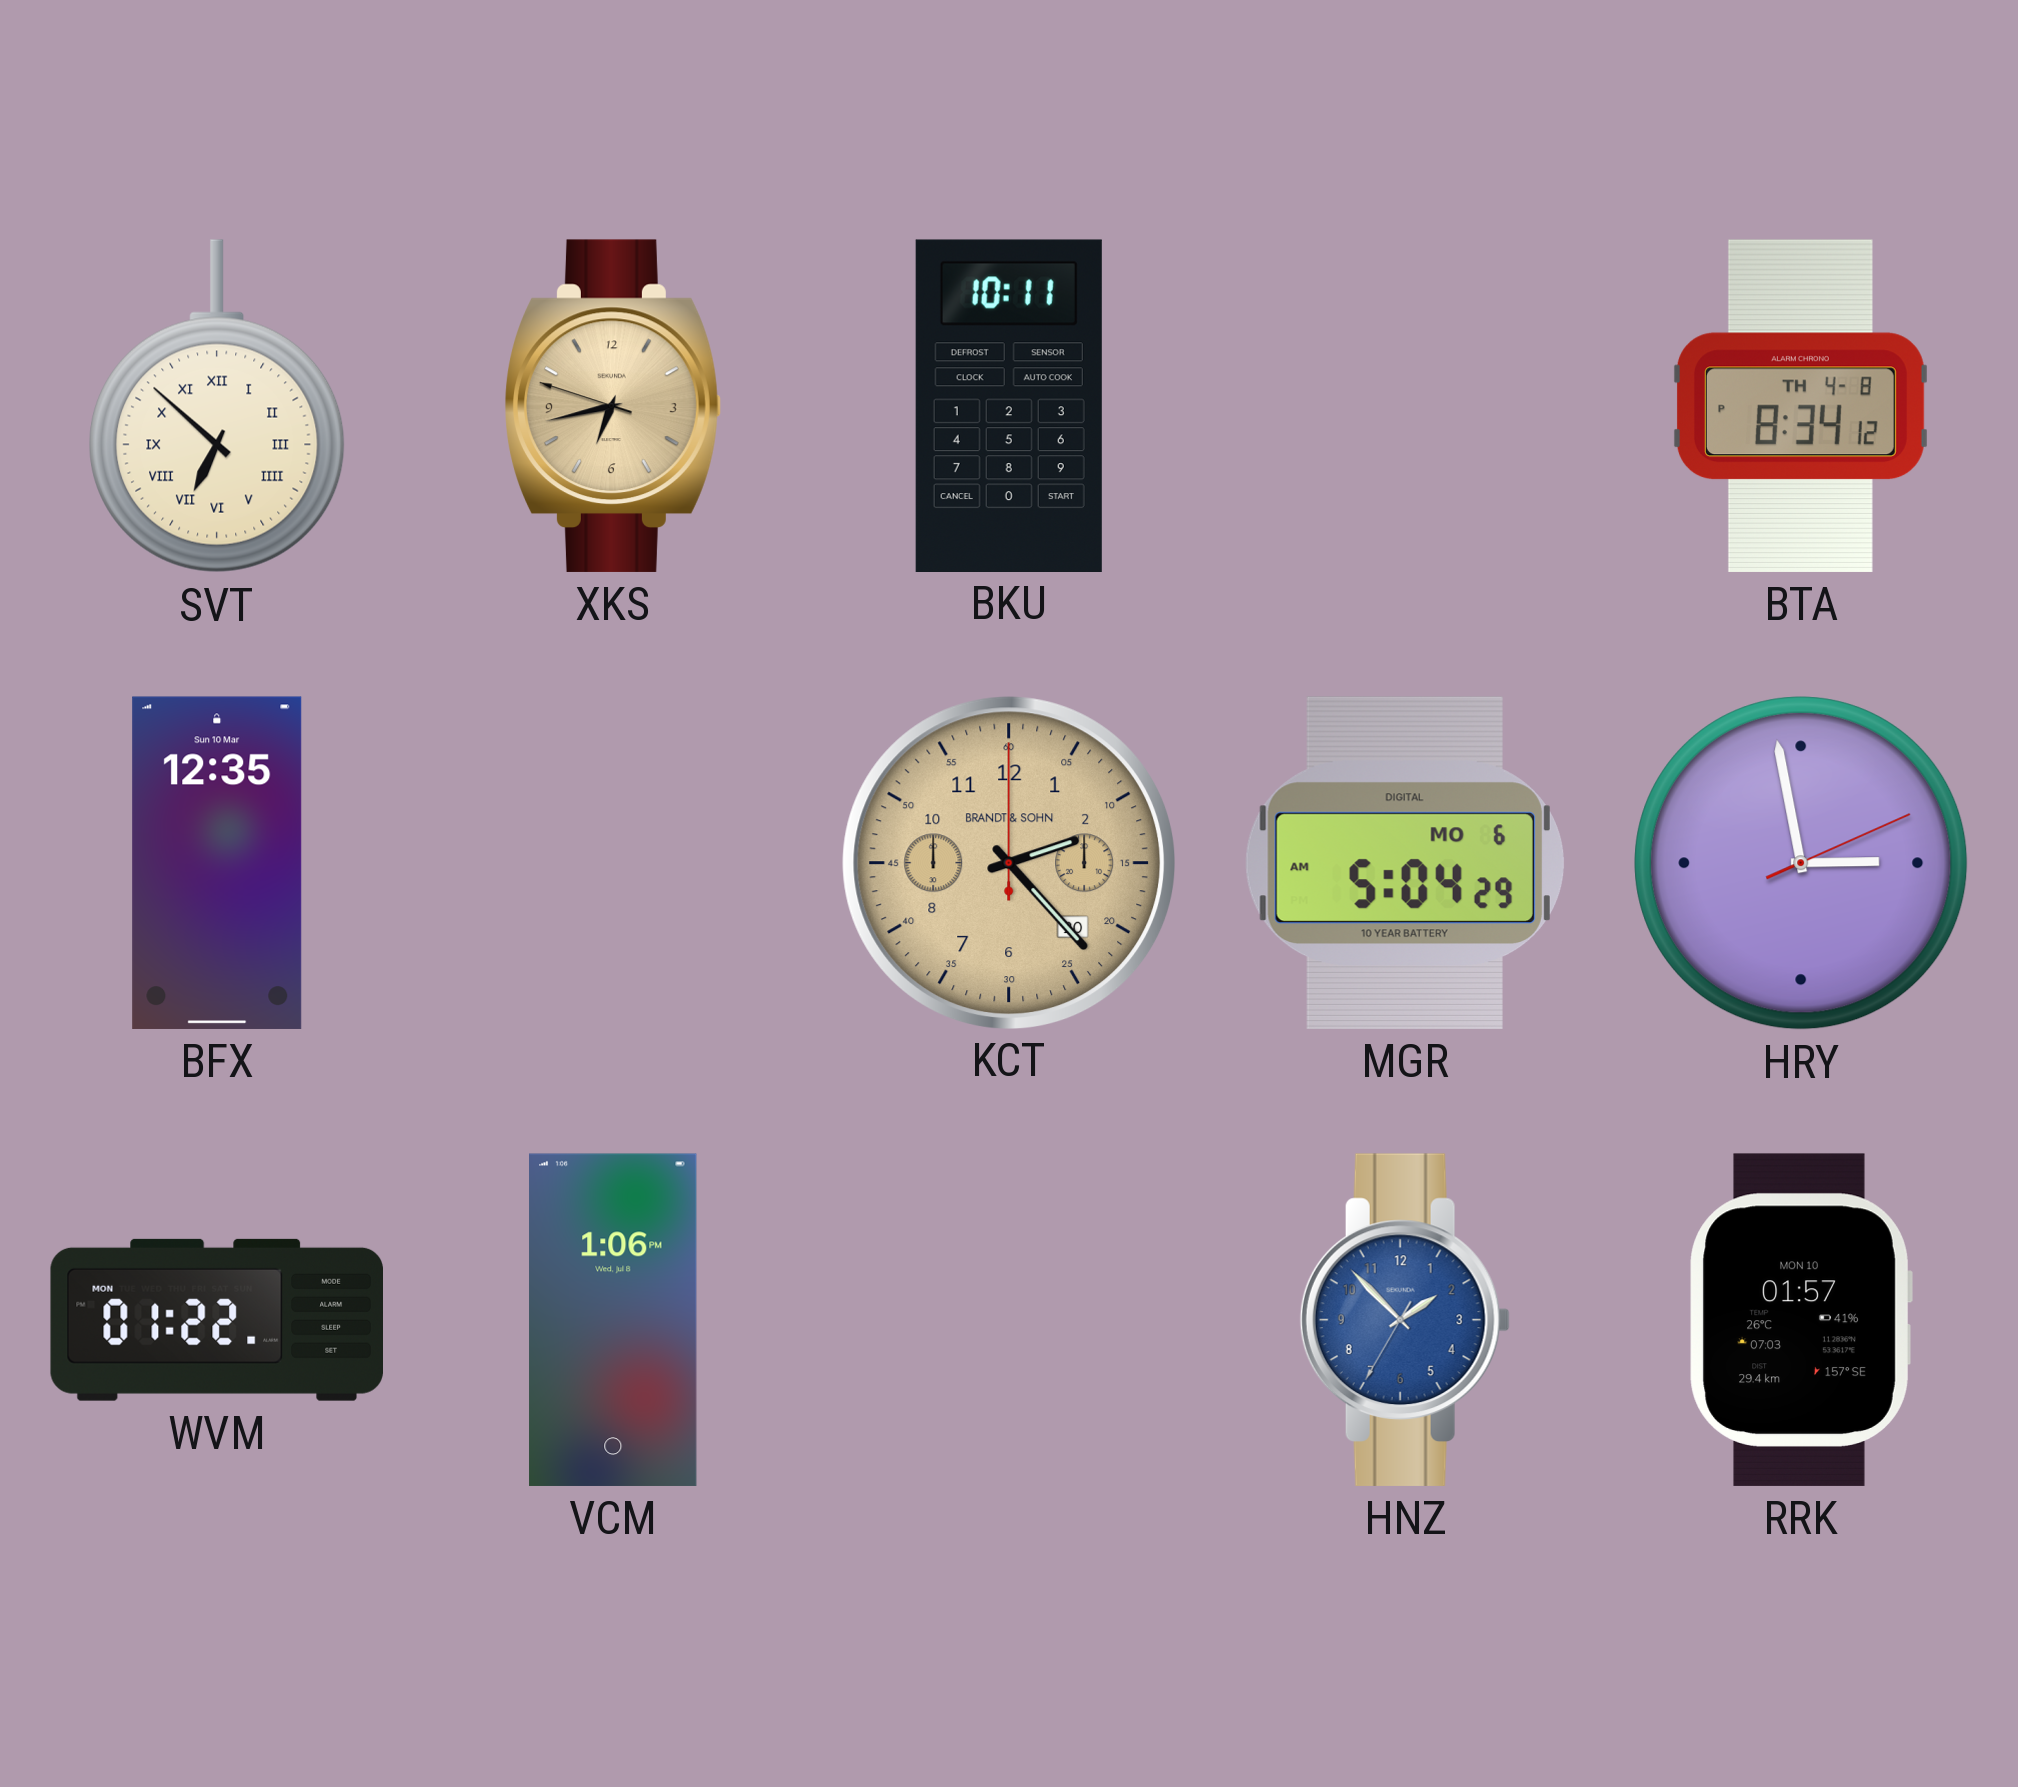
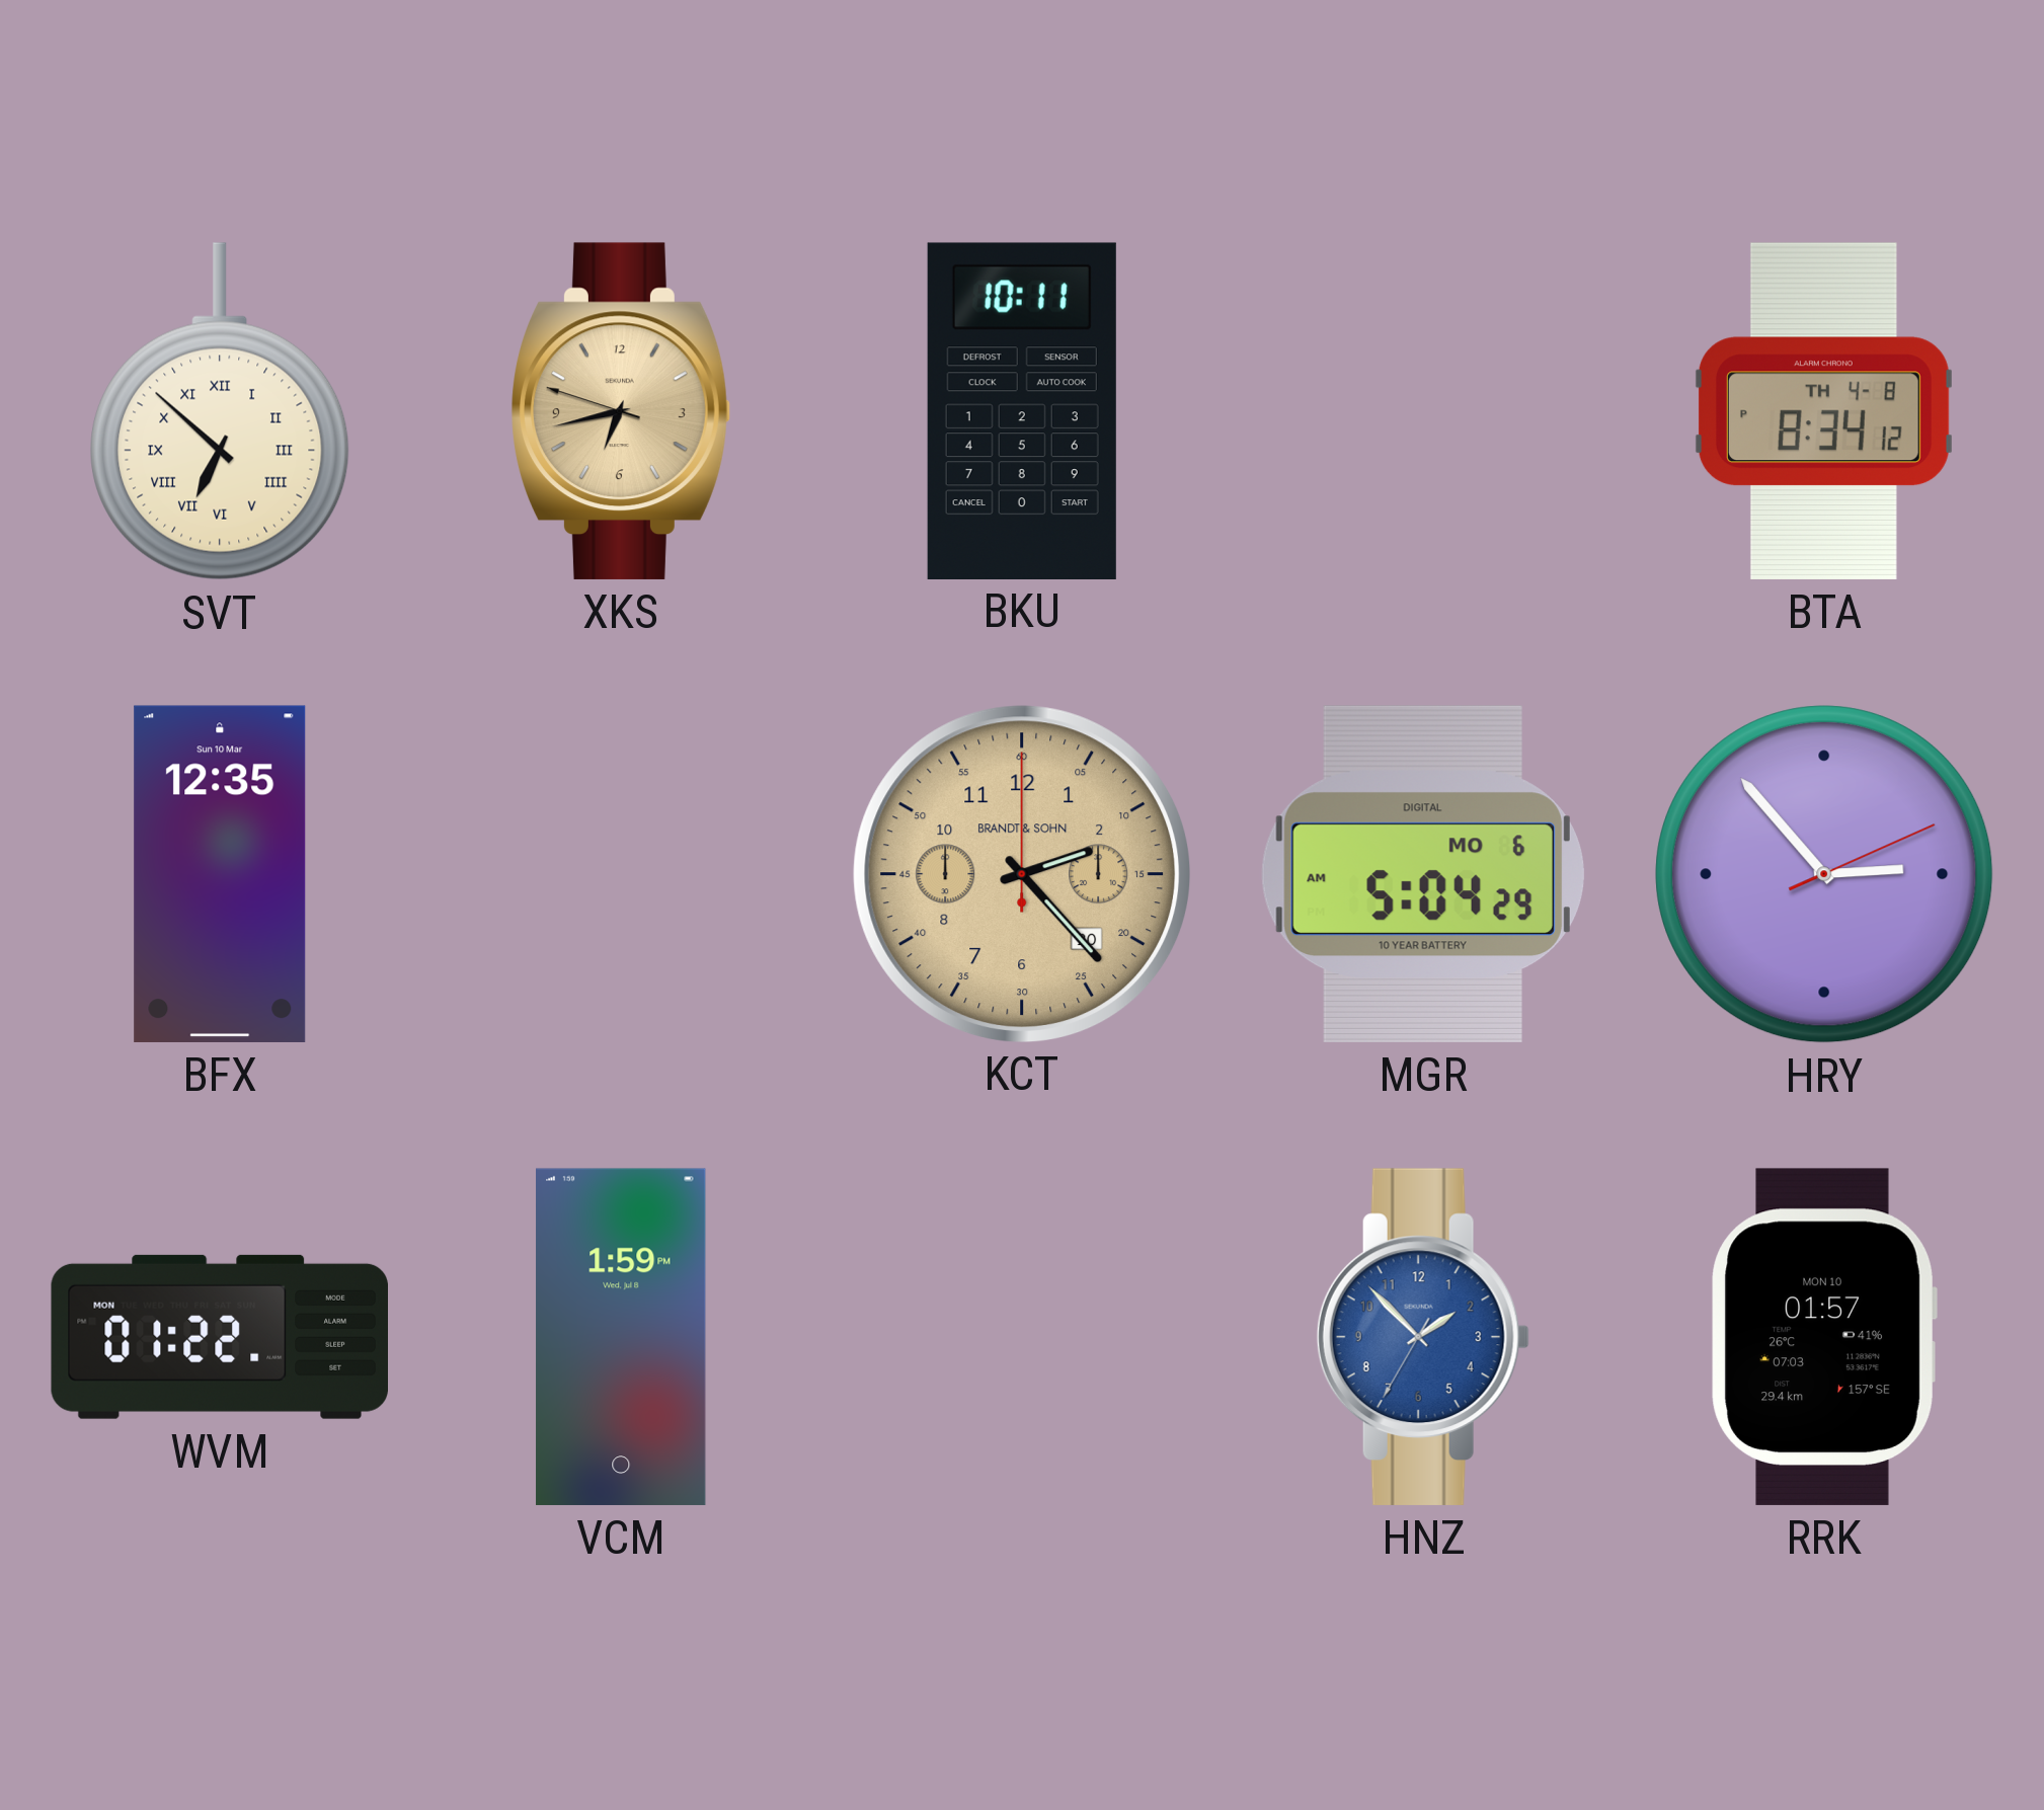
HRY: 2:58 -> 2:53 (1824, 874)
VCM: 1:06 -> 1:59 (621, 1337)
